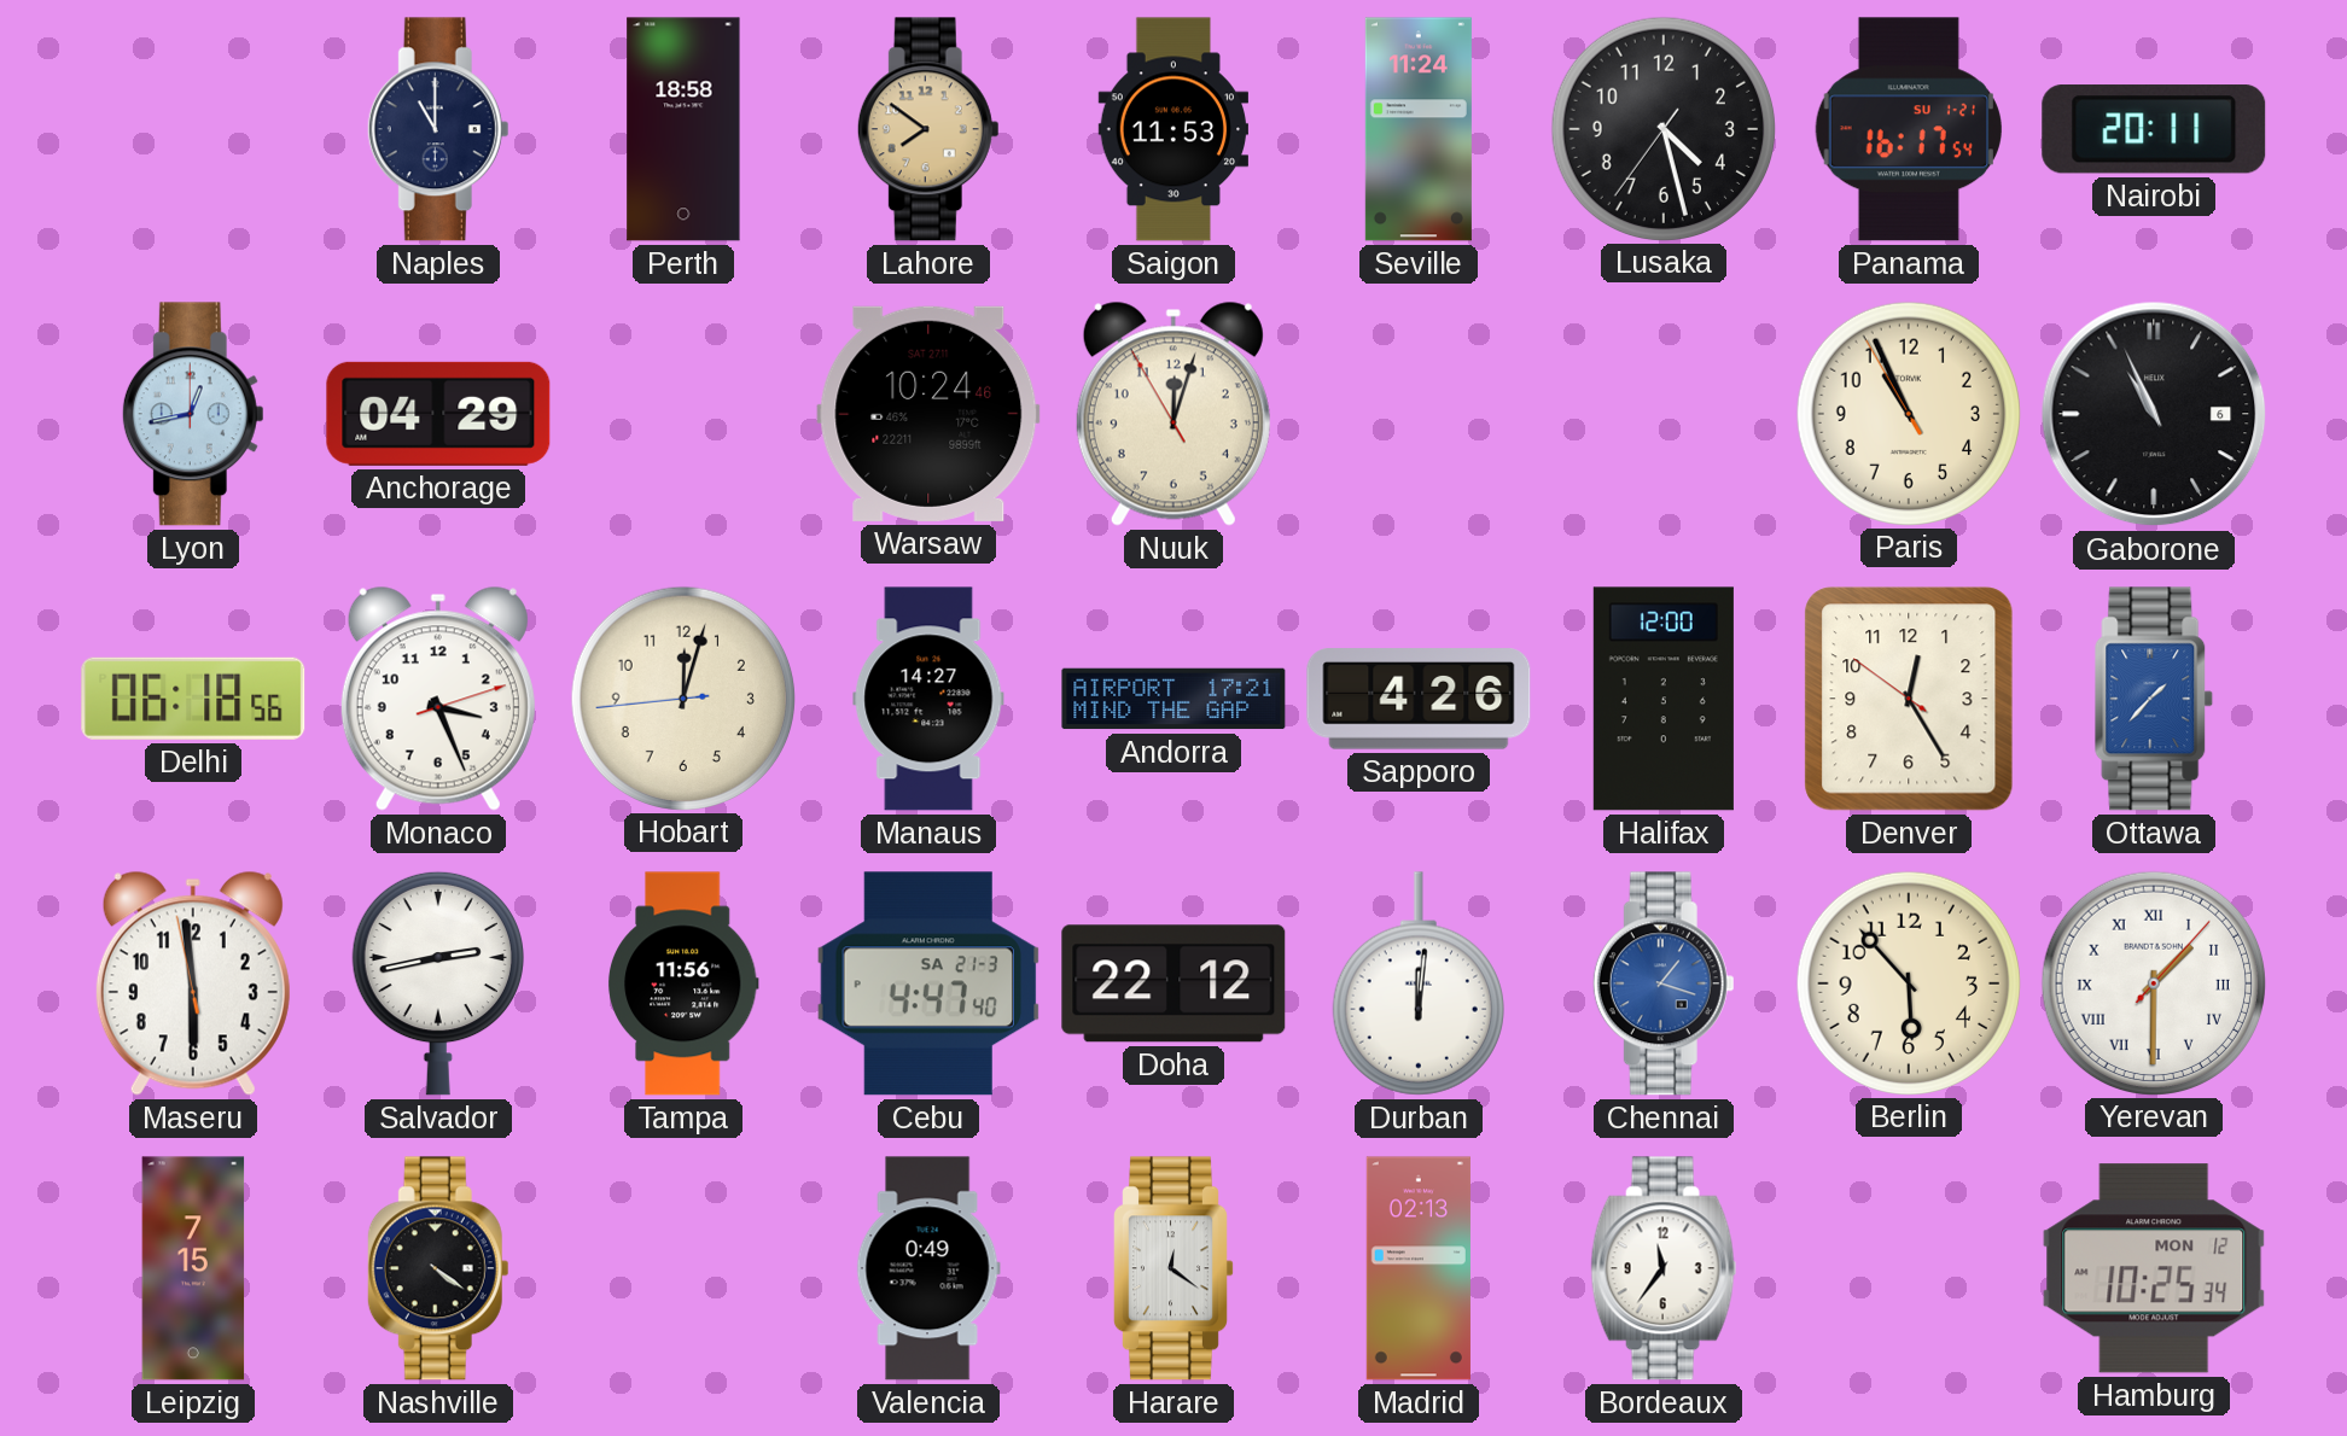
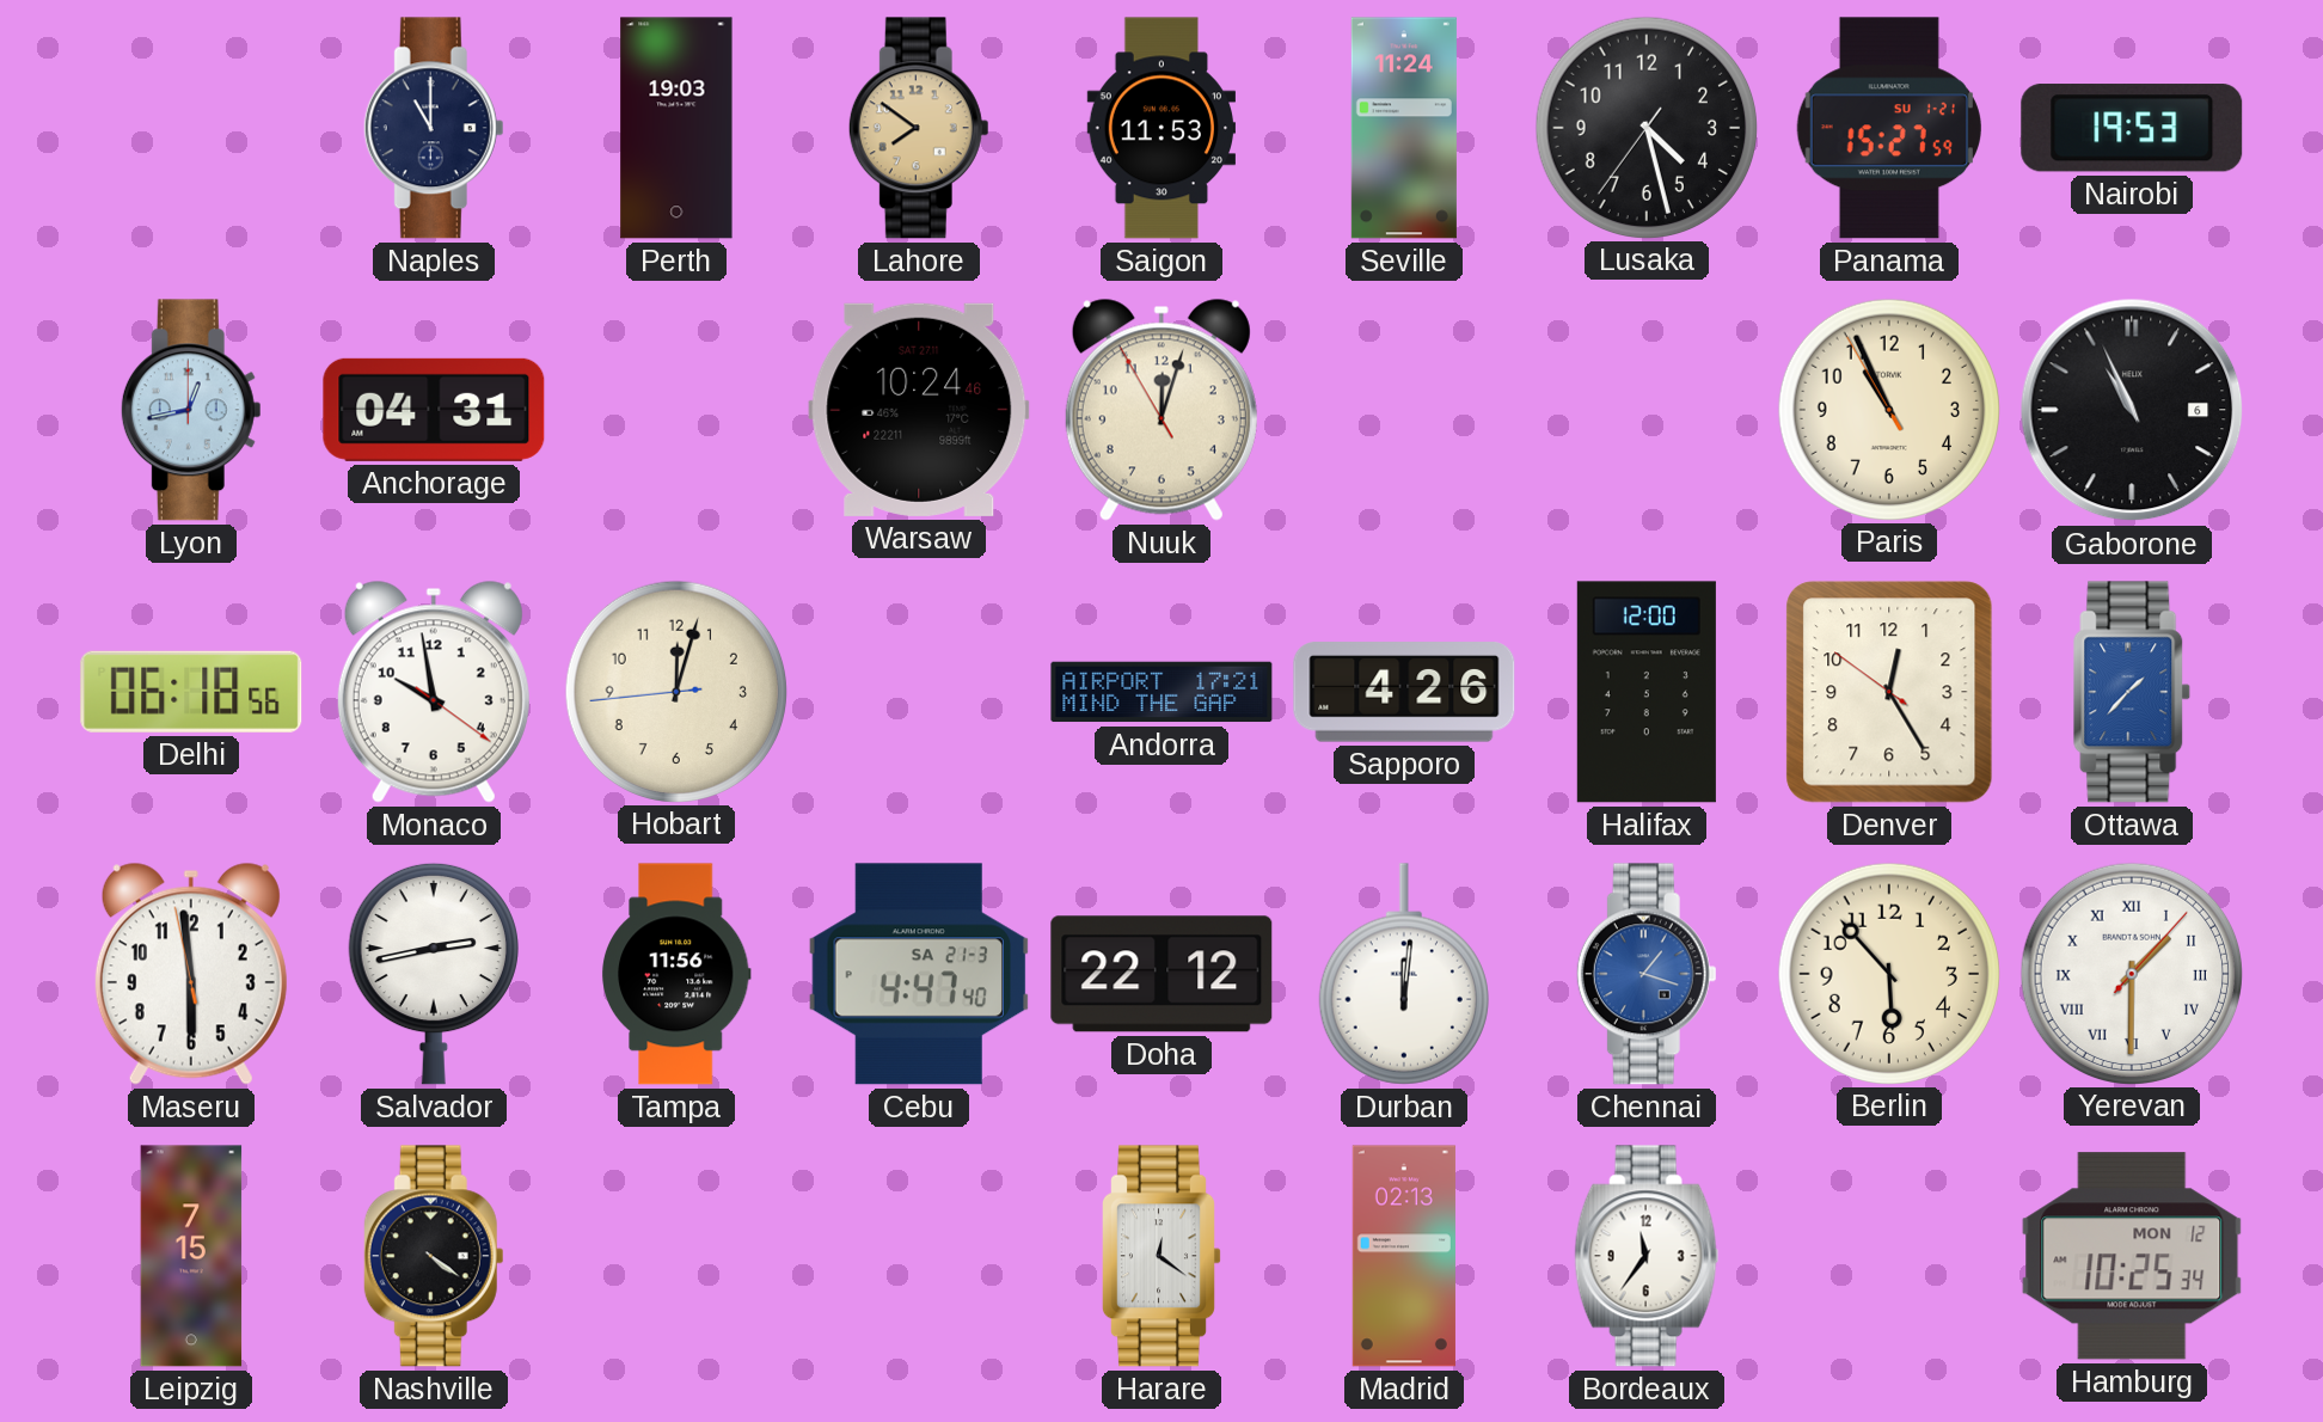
Perth: 18:58 -> 19:03 (676, 128)
Panama: 16:17 -> 15:27 (1889, 128)
Nairobi: 20:11 -> 19:53 (2132, 129)
Anchorage: 04:29 -> 04:31 (434, 410)
Monaco: 3:26 -> 9:58 (434, 692)
Manaus: 14:27 -> none (928, 699)
Valencia: 0:49 -> none (928, 1268)
